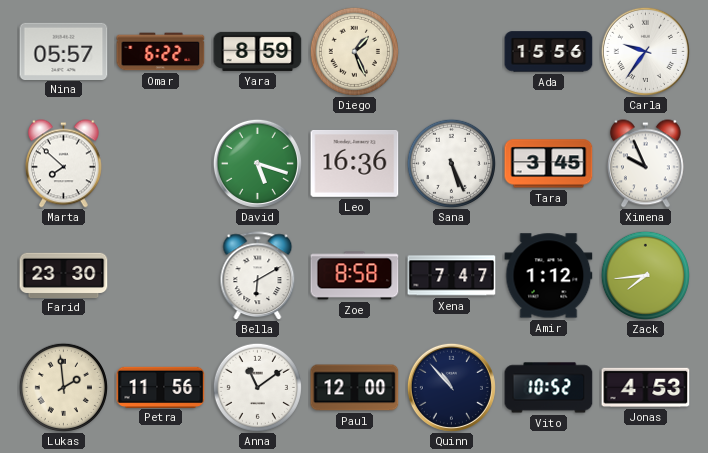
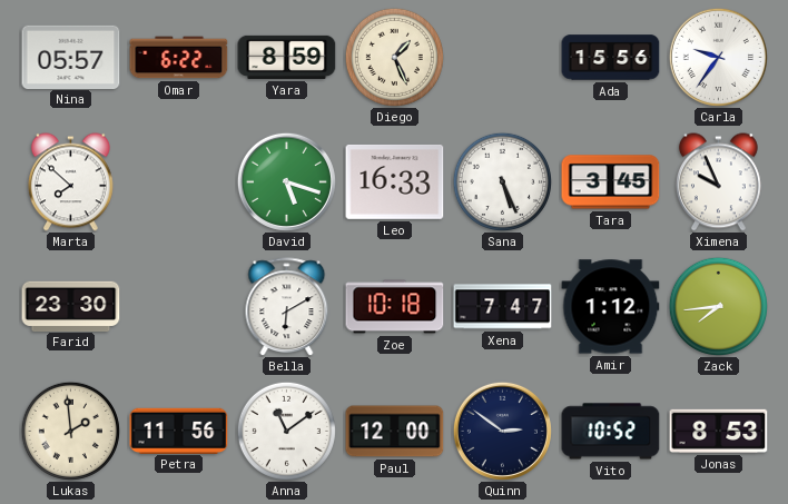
Leo: 16:36 -> 16:33 (395, 181)
Zoe: 8:58 -> 10:18 (395, 307)
Quinn: 10:53 -> 2:51 (502, 431)
Jonas: 4:53 -> 8:53 (719, 431)
